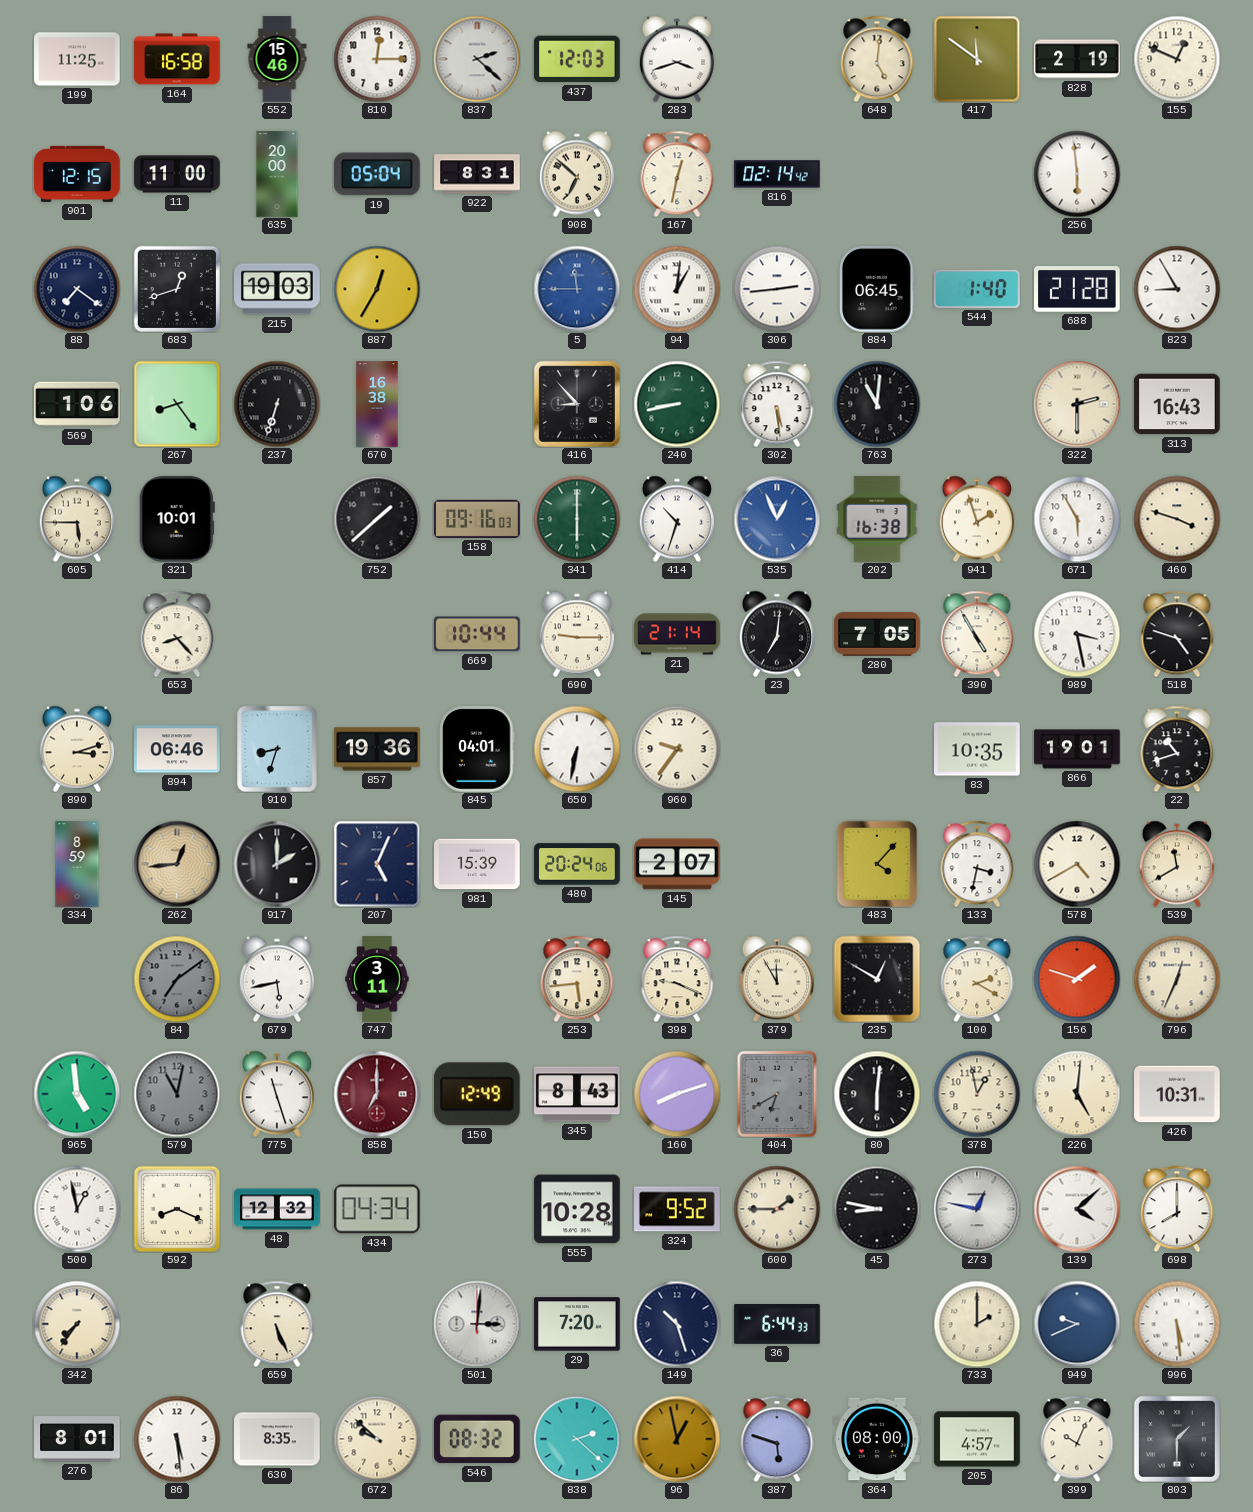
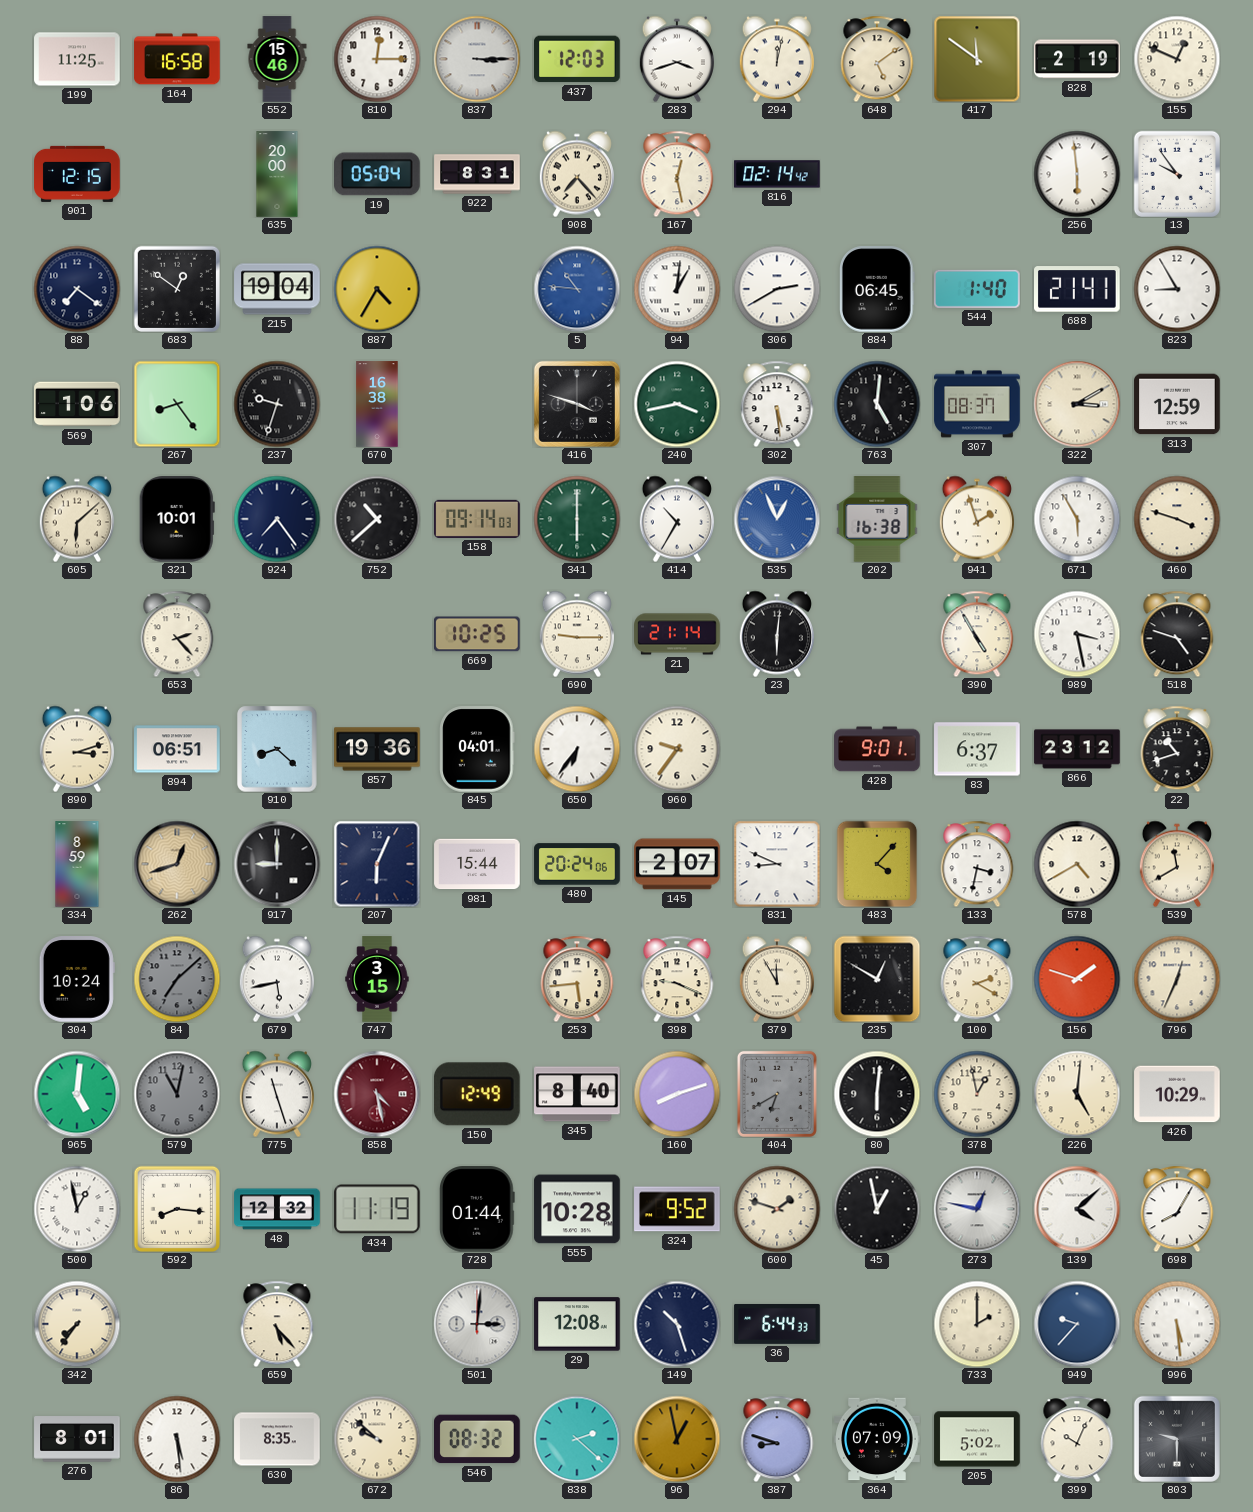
837: 2:22 -> 3:15 (477, 59)
294: none -> 12:02 (777, 59)
648: 5:01 -> 5:09 (877, 59)
11: 11:00 -> none (177, 174)
908: 6:52 -> 7:23 (577, 174)
167: 12:32 -> 12:28 (677, 174)
13: none -> 9:54 (1176, 173)
683: 12:42 -> 12:51 (176, 288)
215: 19:03 -> 19:04 (277, 289)
887: 12:35 -> 4:35 (377, 289)
5: 11:45 -> 10:46 (577, 289)
306: 2:44 -> 2:40 (777, 289)
688: 21:28 -> 21:41 (1078, 289)
237: 6:33 -> 9:33 (277, 404)
416: 8:53 -> 3:48 (577, 404)
240: 8:43 -> 3:43 (677, 404)
763: 11:01 -> 5:01 (877, 404)
307: none -> 08:37 (977, 404)
322: 2:30 -> 3:10 (1077, 404)
313: 16:43 -> 12:59 (1177, 404)
605: 5:45 -> 6:08 (77, 519)
924: none -> 7:24 (277, 519)
752: 1:38 -> 10:38 (377, 519)
158: 09:16 -> 09:14 (477, 519)
414: 10:33 -> 10:35 (677, 519)
653: 8:23 -> 2:23 (177, 634)
669: 10:44 -> 10:25 (478, 634)
23: 7:01 -> 6:01 (777, 634)
280: 7:05 -> none (877, 634)
894: 06:46 -> 06:51 (177, 749)
910: 8:33 -> 8:22 (277, 749)
650: 6:32 -> 6:36 (577, 749)
428: none -> 9:01 (877, 749)
83: 10:35 -> 6:37 (977, 749)
866: 19:01 -> 23:12 (1077, 749)
262: 12:44 -> 12:42 (177, 864)
917: 2:00 -> 9:00 (277, 864)
207: 5:04 -> 6:04 (377, 864)
981: 15:39 -> 15:44 (477, 864)
831: none -> 8:49 (777, 864)
304: none -> 10:24 (77, 979)
84: 7:09 -> 7:08 (177, 979)
747: 3:11 -> 3:15 (377, 979)
965: 4:59 -> 5:01 (77, 1094)
858: 7:00 -> 4:28 (377, 1094)
345: 8:43 -> 8:40 (577, 1094)
426: 10:31 -> 10:29 (1177, 1094)
592: 8:19 -> 8:16 (176, 1208)
434: 04:34 -> 11:19 (377, 1209)
728: none -> 01:44 (478, 1209)
600: 1:45 -> 1:48 (777, 1209)
45: 8:47 -> 12:58 (877, 1209)
698: 8:00 -> 8:05 (1177, 1209)
659: 5:26 -> 5:23 (277, 1324)
29: 7:20 -> 12:08 (577, 1324)
949: 9:41 -> 9:37 (1077, 1324)
387: 5:48 -> 8:48 (777, 1439)
364: 08:00 -> 07:09 (877, 1439)
205: 4:57 -> 5:02 (977, 1439)
803: 1:30 -> 9:30 (1177, 1439)
